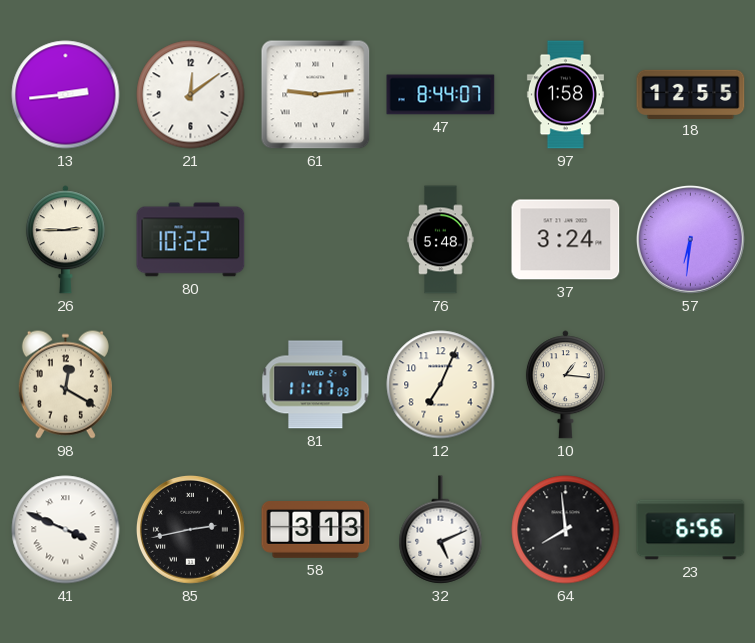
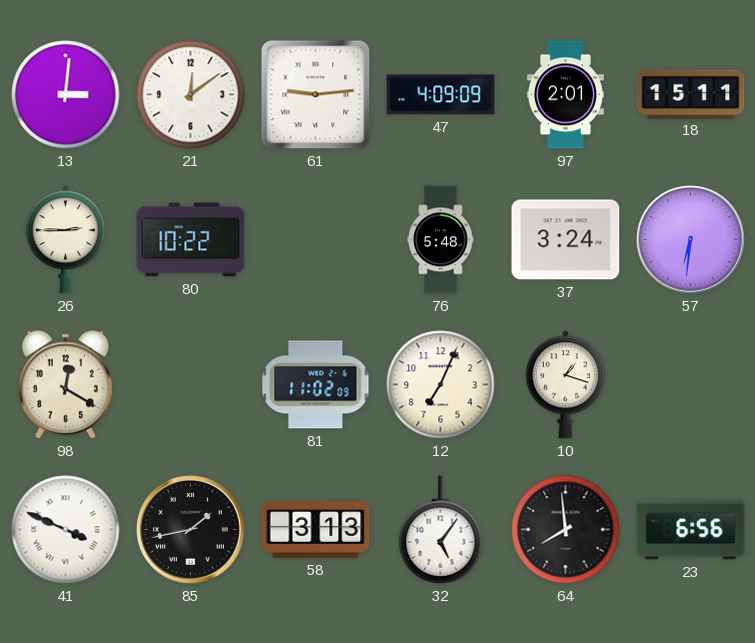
13: 2:44 -> 3:01 (66, 95)
47: 8:44 -> 4:09 (441, 95)
97: 1:58 -> 2:01 (565, 95)
18: 12:55 -> 15:11 (691, 94)
81: 11:17 -> 11:02 (316, 385)
10: 1:16 -> 1:18 (565, 385)
85: 2:43 -> 1:43 (190, 529)
32: 5:11 -> 5:06 (441, 530)
